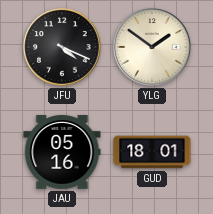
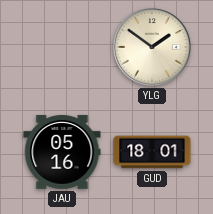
JFU: 4:19 -> none (62, 47)
